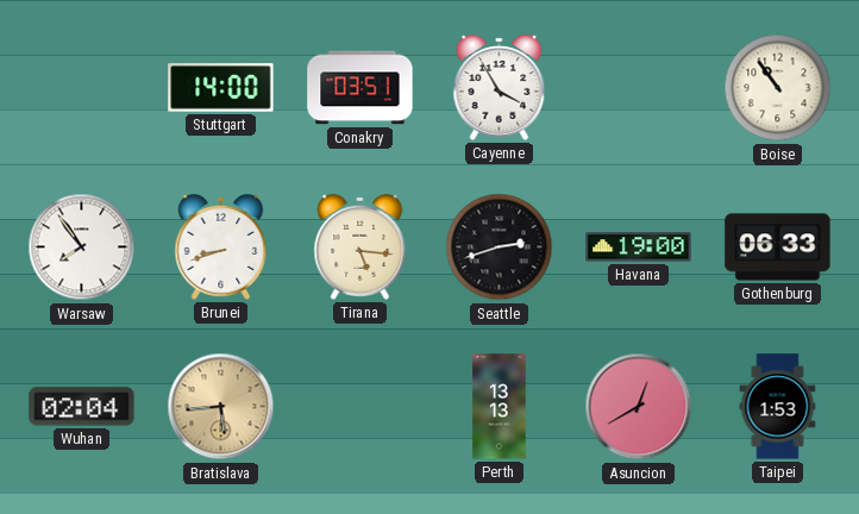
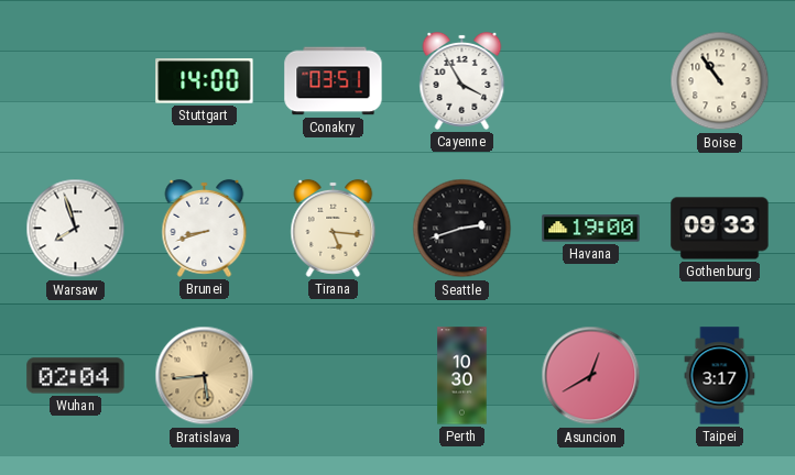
Warsaw: 7:54 -> 7:57 (76, 229)
Gothenburg: 06:33 -> 09:33 (720, 229)
Perth: 13:13 -> 10:30 (462, 376)
Taipei: 1:53 -> 3:17 (720, 376)
